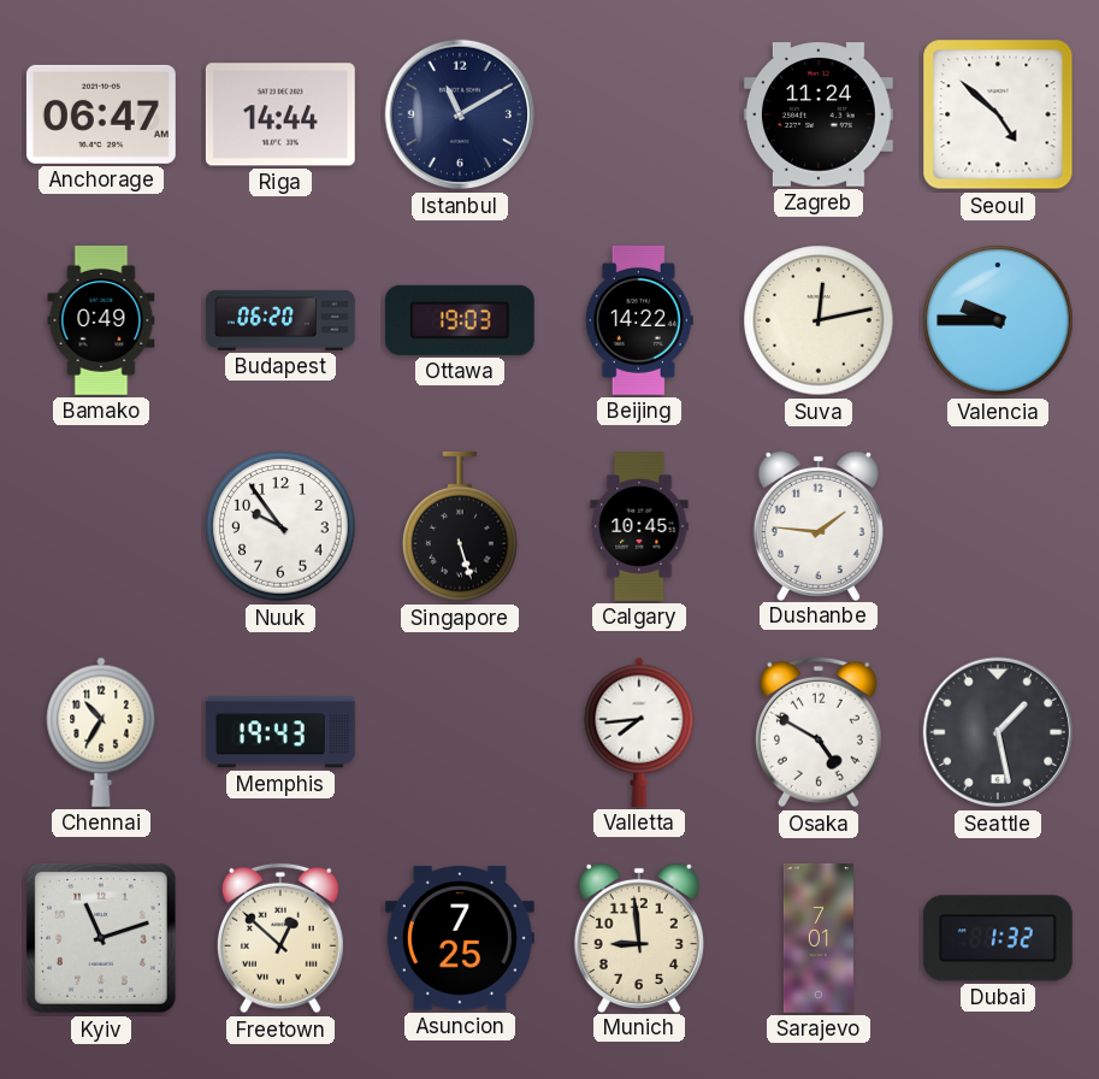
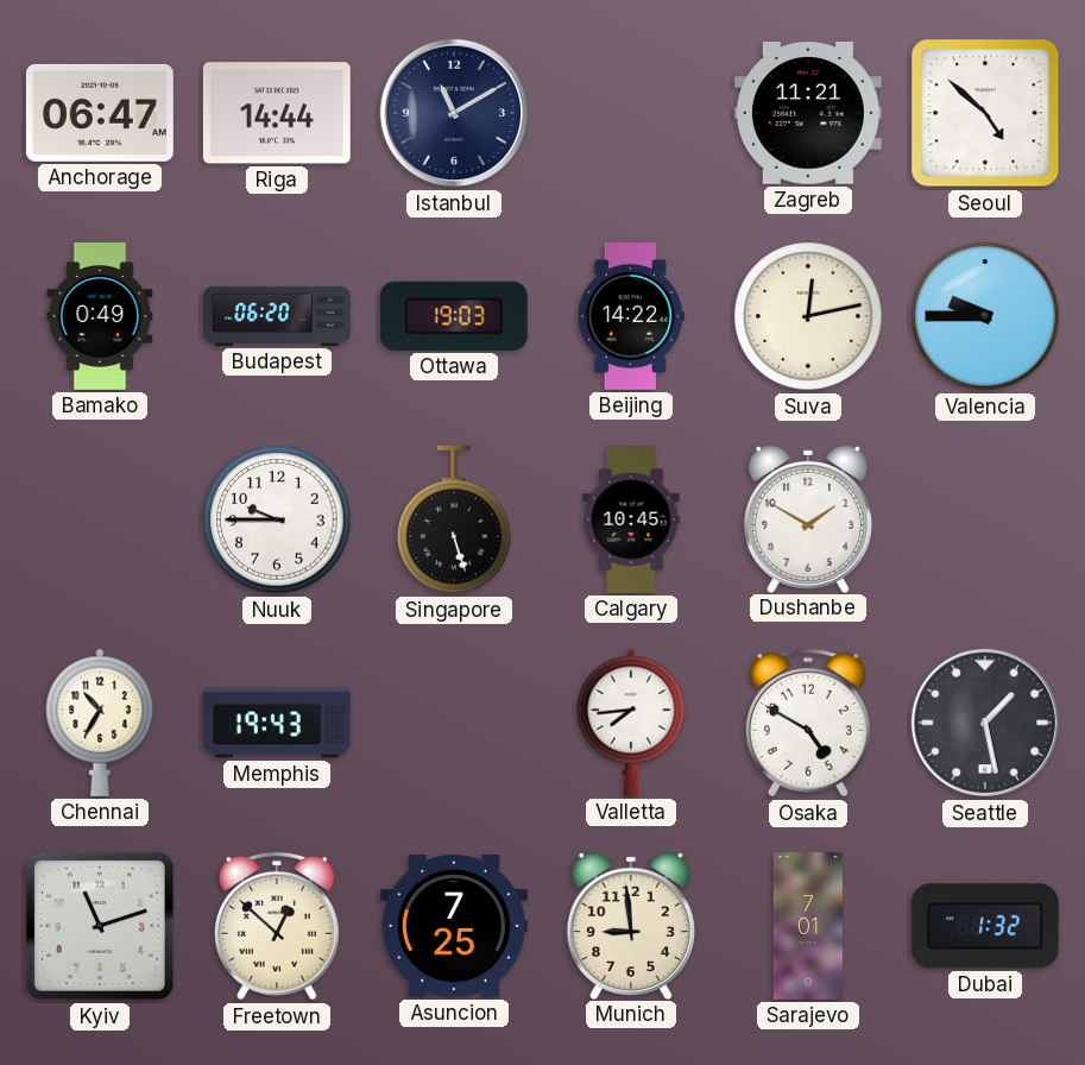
Zagreb: 11:24 -> 11:21 (808, 113)
Nuuk: 9:54 -> 9:45 (277, 519)
Dushanbe: 1:46 -> 1:50 (808, 518)
